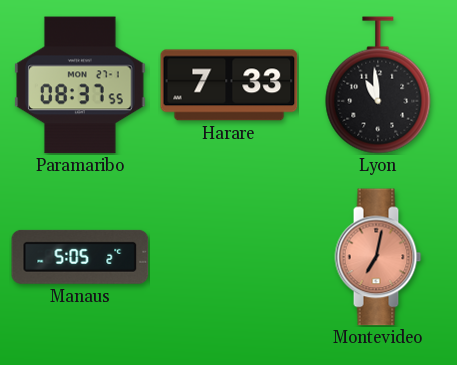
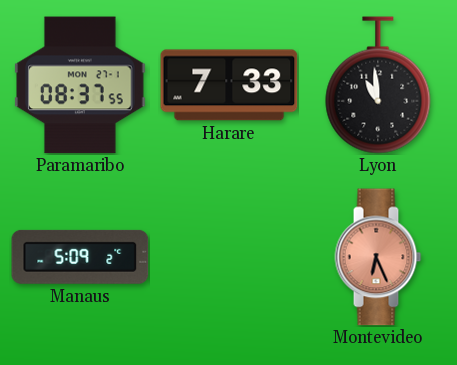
Manaus: 5:05 -> 5:09 (80, 257)
Montevideo: 7:02 -> 6:26 (378, 257)
